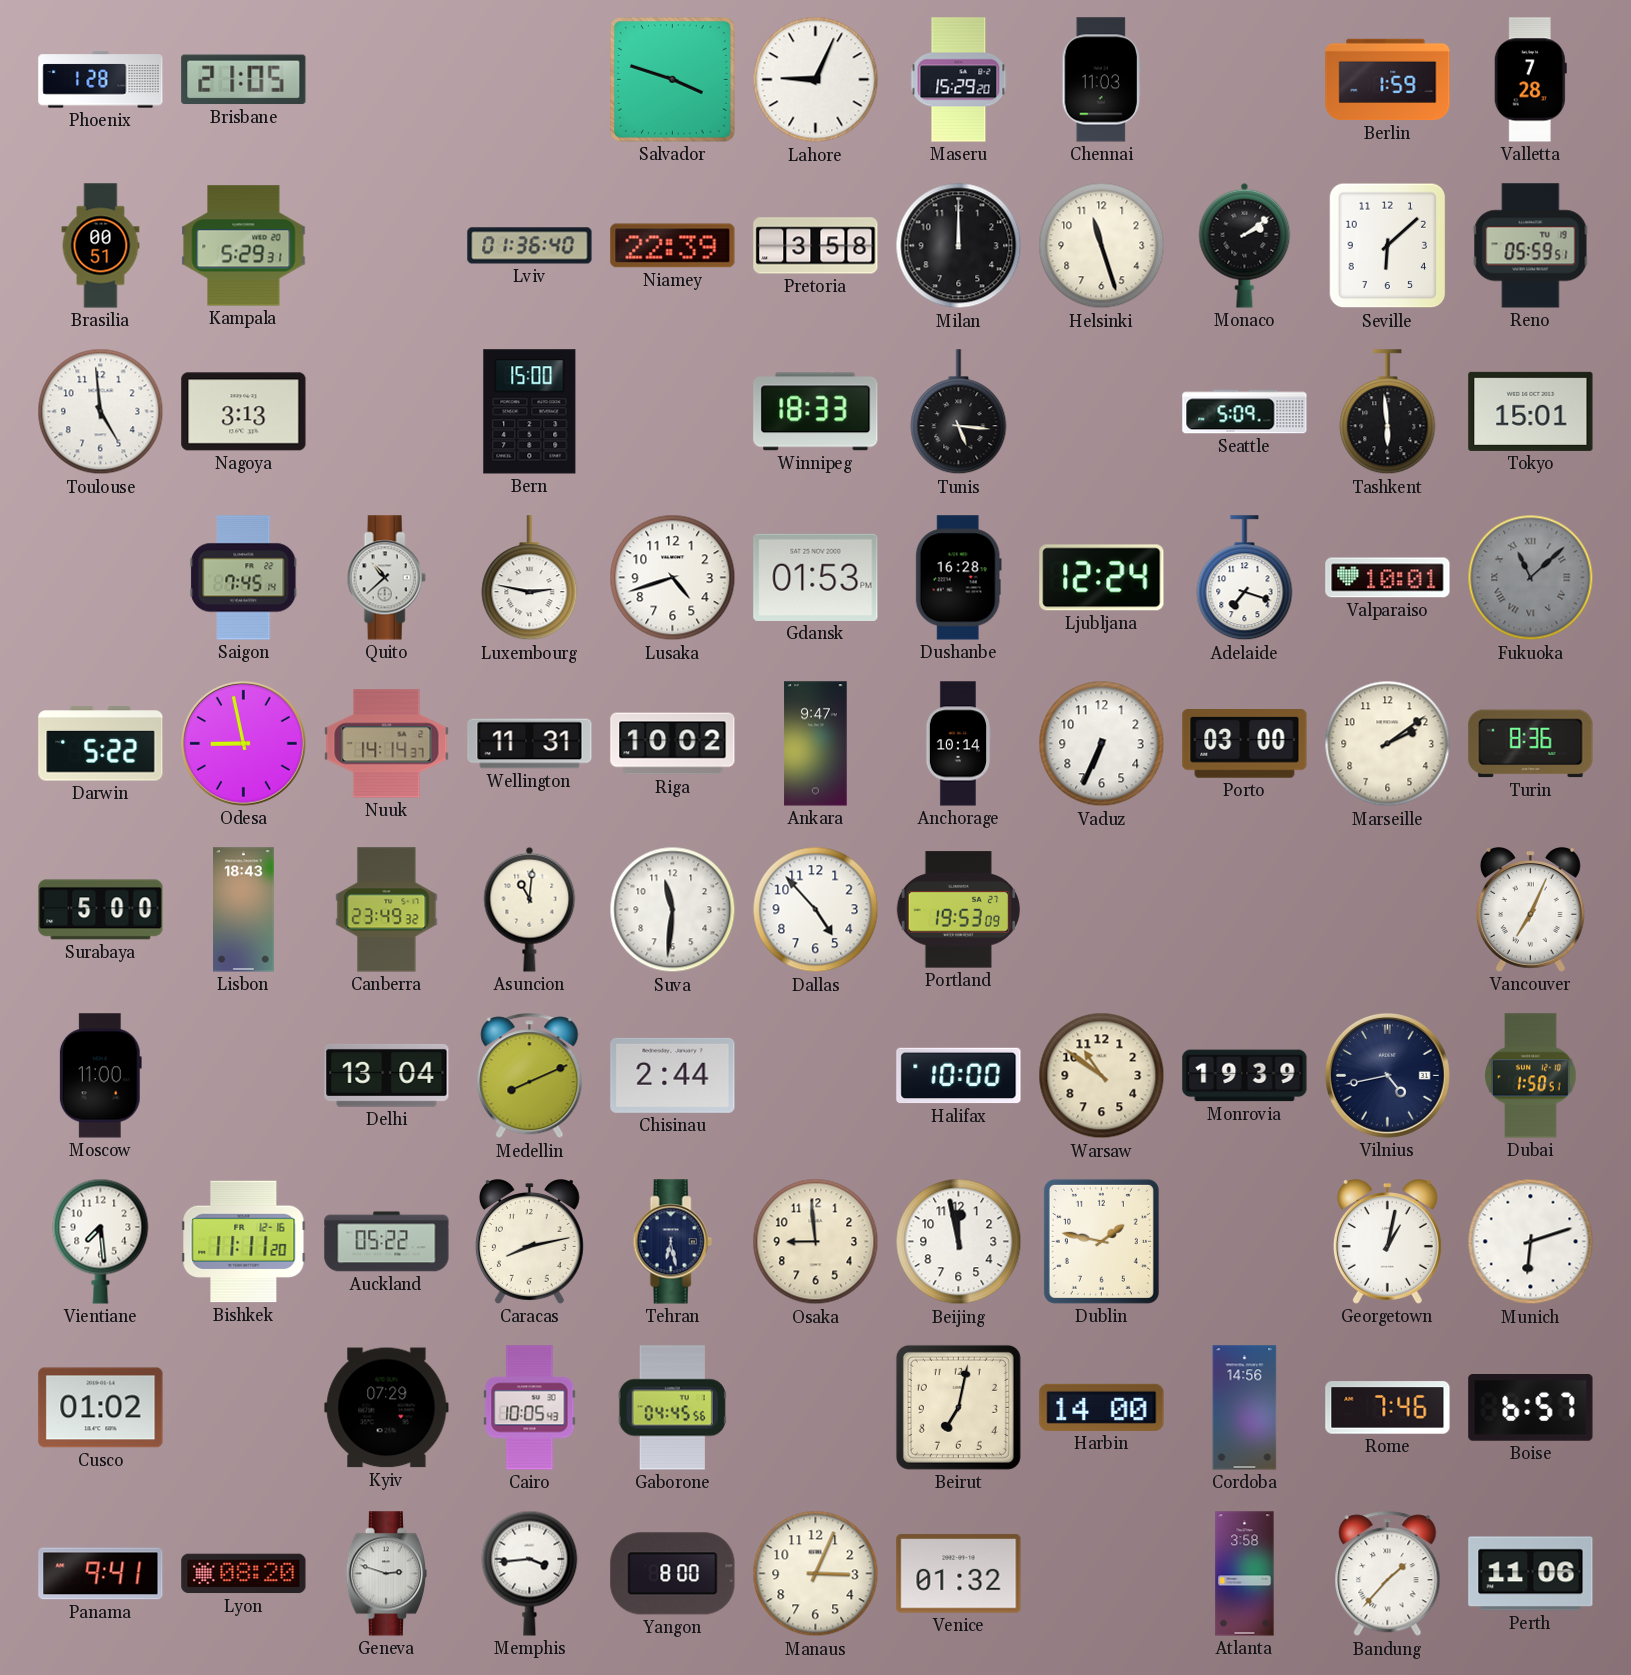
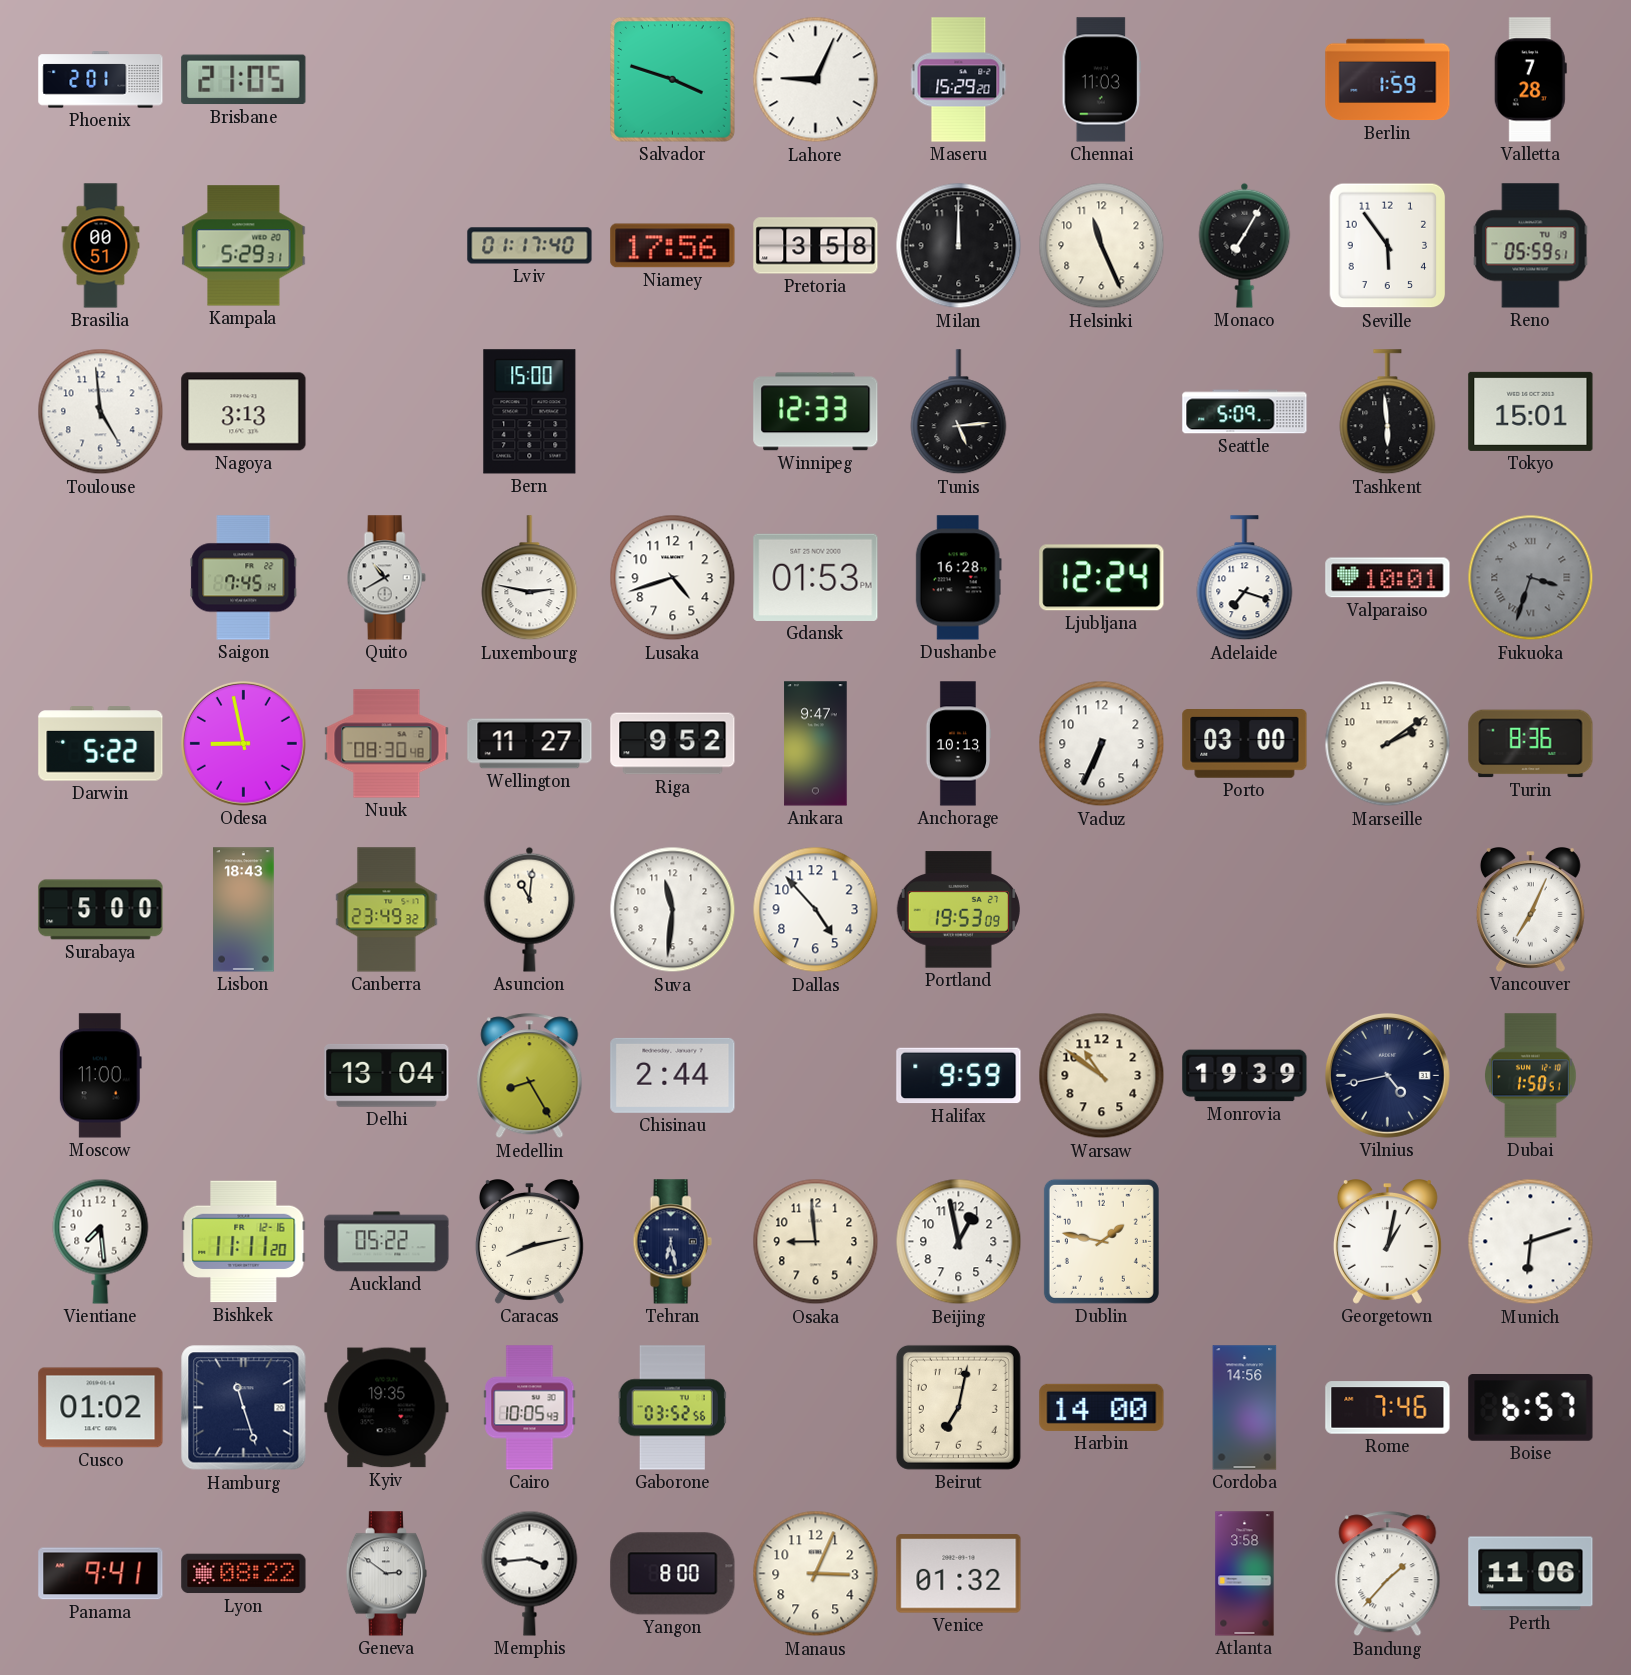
Phoenix: 1:28 -> 2:01 (101, 80)
Lviv: 01:36 -> 01:17 (530, 246)
Niamey: 22:39 -> 17:56 (673, 246)
Helsinki: 11:27 -> 11:26 (1102, 246)
Monaco: 2:09 -> 7:05 (1245, 245)
Seville: 6:08 -> 5:54 (1388, 246)
Winnipeg: 18:33 -> 12:33 (816, 412)
Tunis: 5:16 -> 5:14 (959, 412)
Quito: 10:38 -> 10:40 (386, 578)
Fukuoka: 11:08 -> 3:33 (1531, 578)
Nuuk: 14:14 -> 08:30 (387, 744)
Wellington: 11:31 -> 11:27 (530, 744)
Riga: 10:02 -> 9:52 (673, 744)
Anchorage: 10:14 -> 10:13 (958, 744)
Medellin: 8:11 -> 8:25 (530, 1076)
Halifax: 10:00 -> 9:59 (959, 1076)
Beijing: 11:58 -> 12:58 (959, 1242)
Hamburg: none -> 11:27 (244, 1408)
Kyiv: 07:29 -> 19:35 (387, 1408)
Gaborone: 04:45 -> 03:52 (672, 1408)
Lyon: 08:20 -> 08:22 (244, 1574)
Geneva: 2:48 -> 2:51 (386, 1574)
